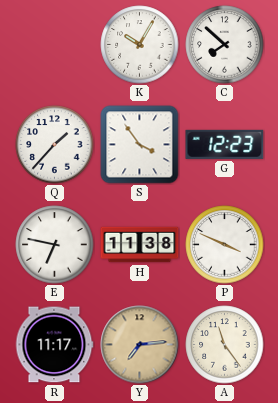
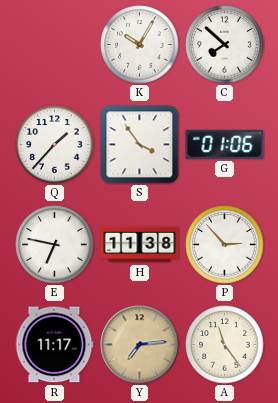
G: 12:23 -> 01:06 (225, 144)
P: 3:49 -> 2:53 (225, 245)
